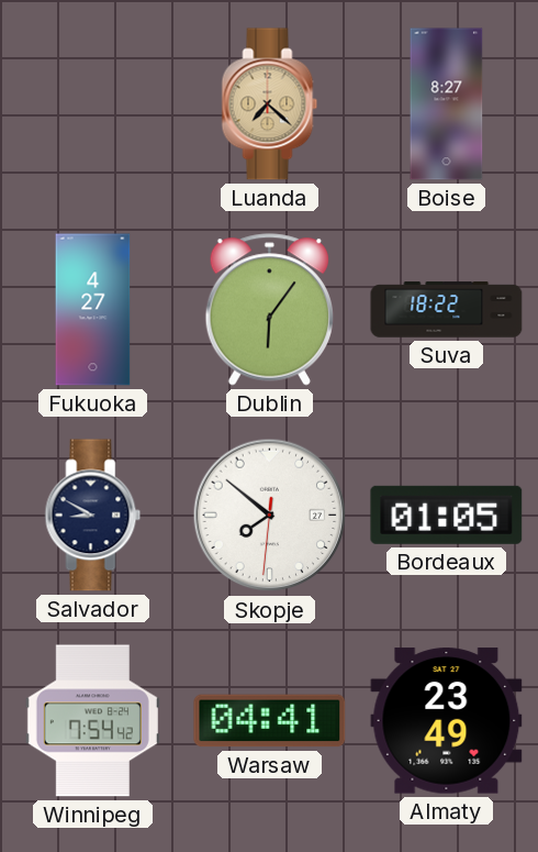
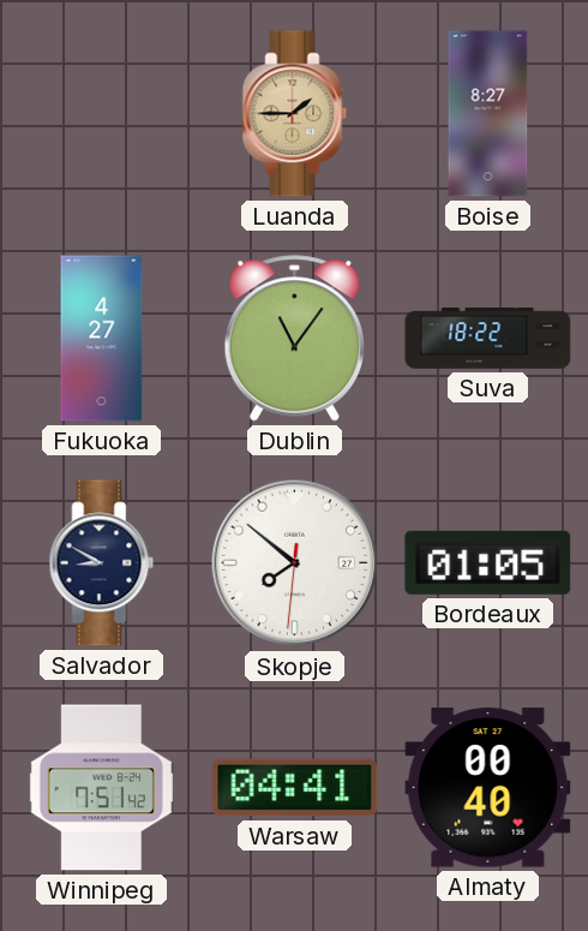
Luanda: 7:22 -> 1:45 (295, 114)
Dublin: 6:06 -> 11:06 (294, 339)
Winnipeg: 7:54 -> 7:51 (101, 788)
Almaty: 23:49 -> 00:40 (488, 788)
